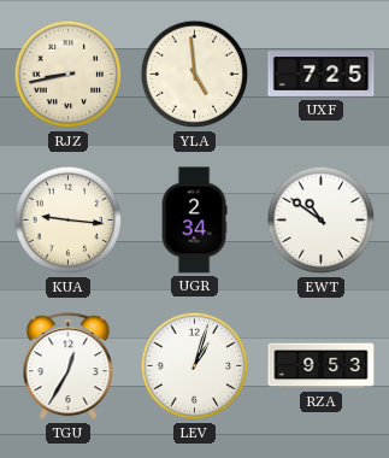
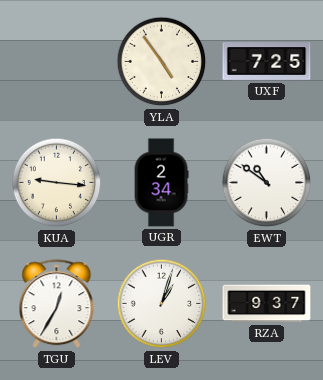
RJZ: 8:43 -> none (69, 75)
YLA: 4:59 -> 4:54 (162, 62)
RZA: 9:53 -> 9:37 (267, 304)
